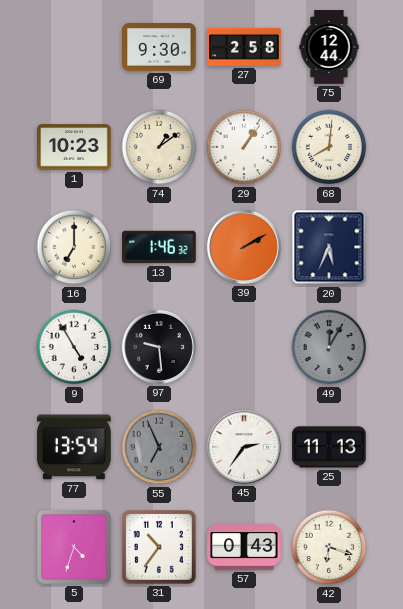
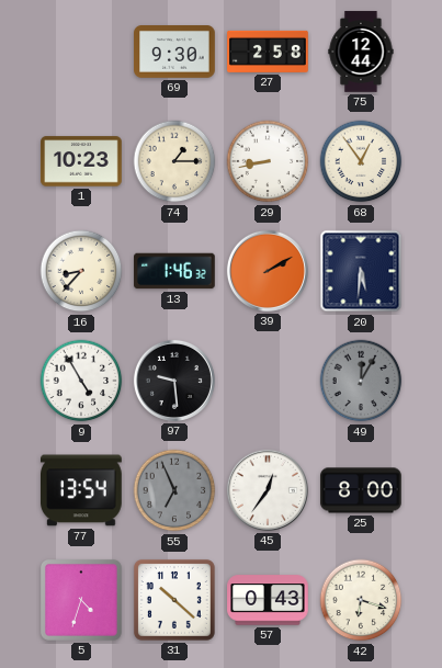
74: 1:09 -> 1:15 (174, 161)
29: 1:06 -> 8:43 (268, 161)
68: 8:01 -> 12:54 (361, 161)
16: 7:00 -> 8:37 (81, 271)
20: 5:34 -> 5:31 (361, 271)
45: 2:36 -> 12:36 (268, 490)
25: 11:13 -> 8:00 (361, 490)
31: 10:36 -> 10:22 (174, 600)
